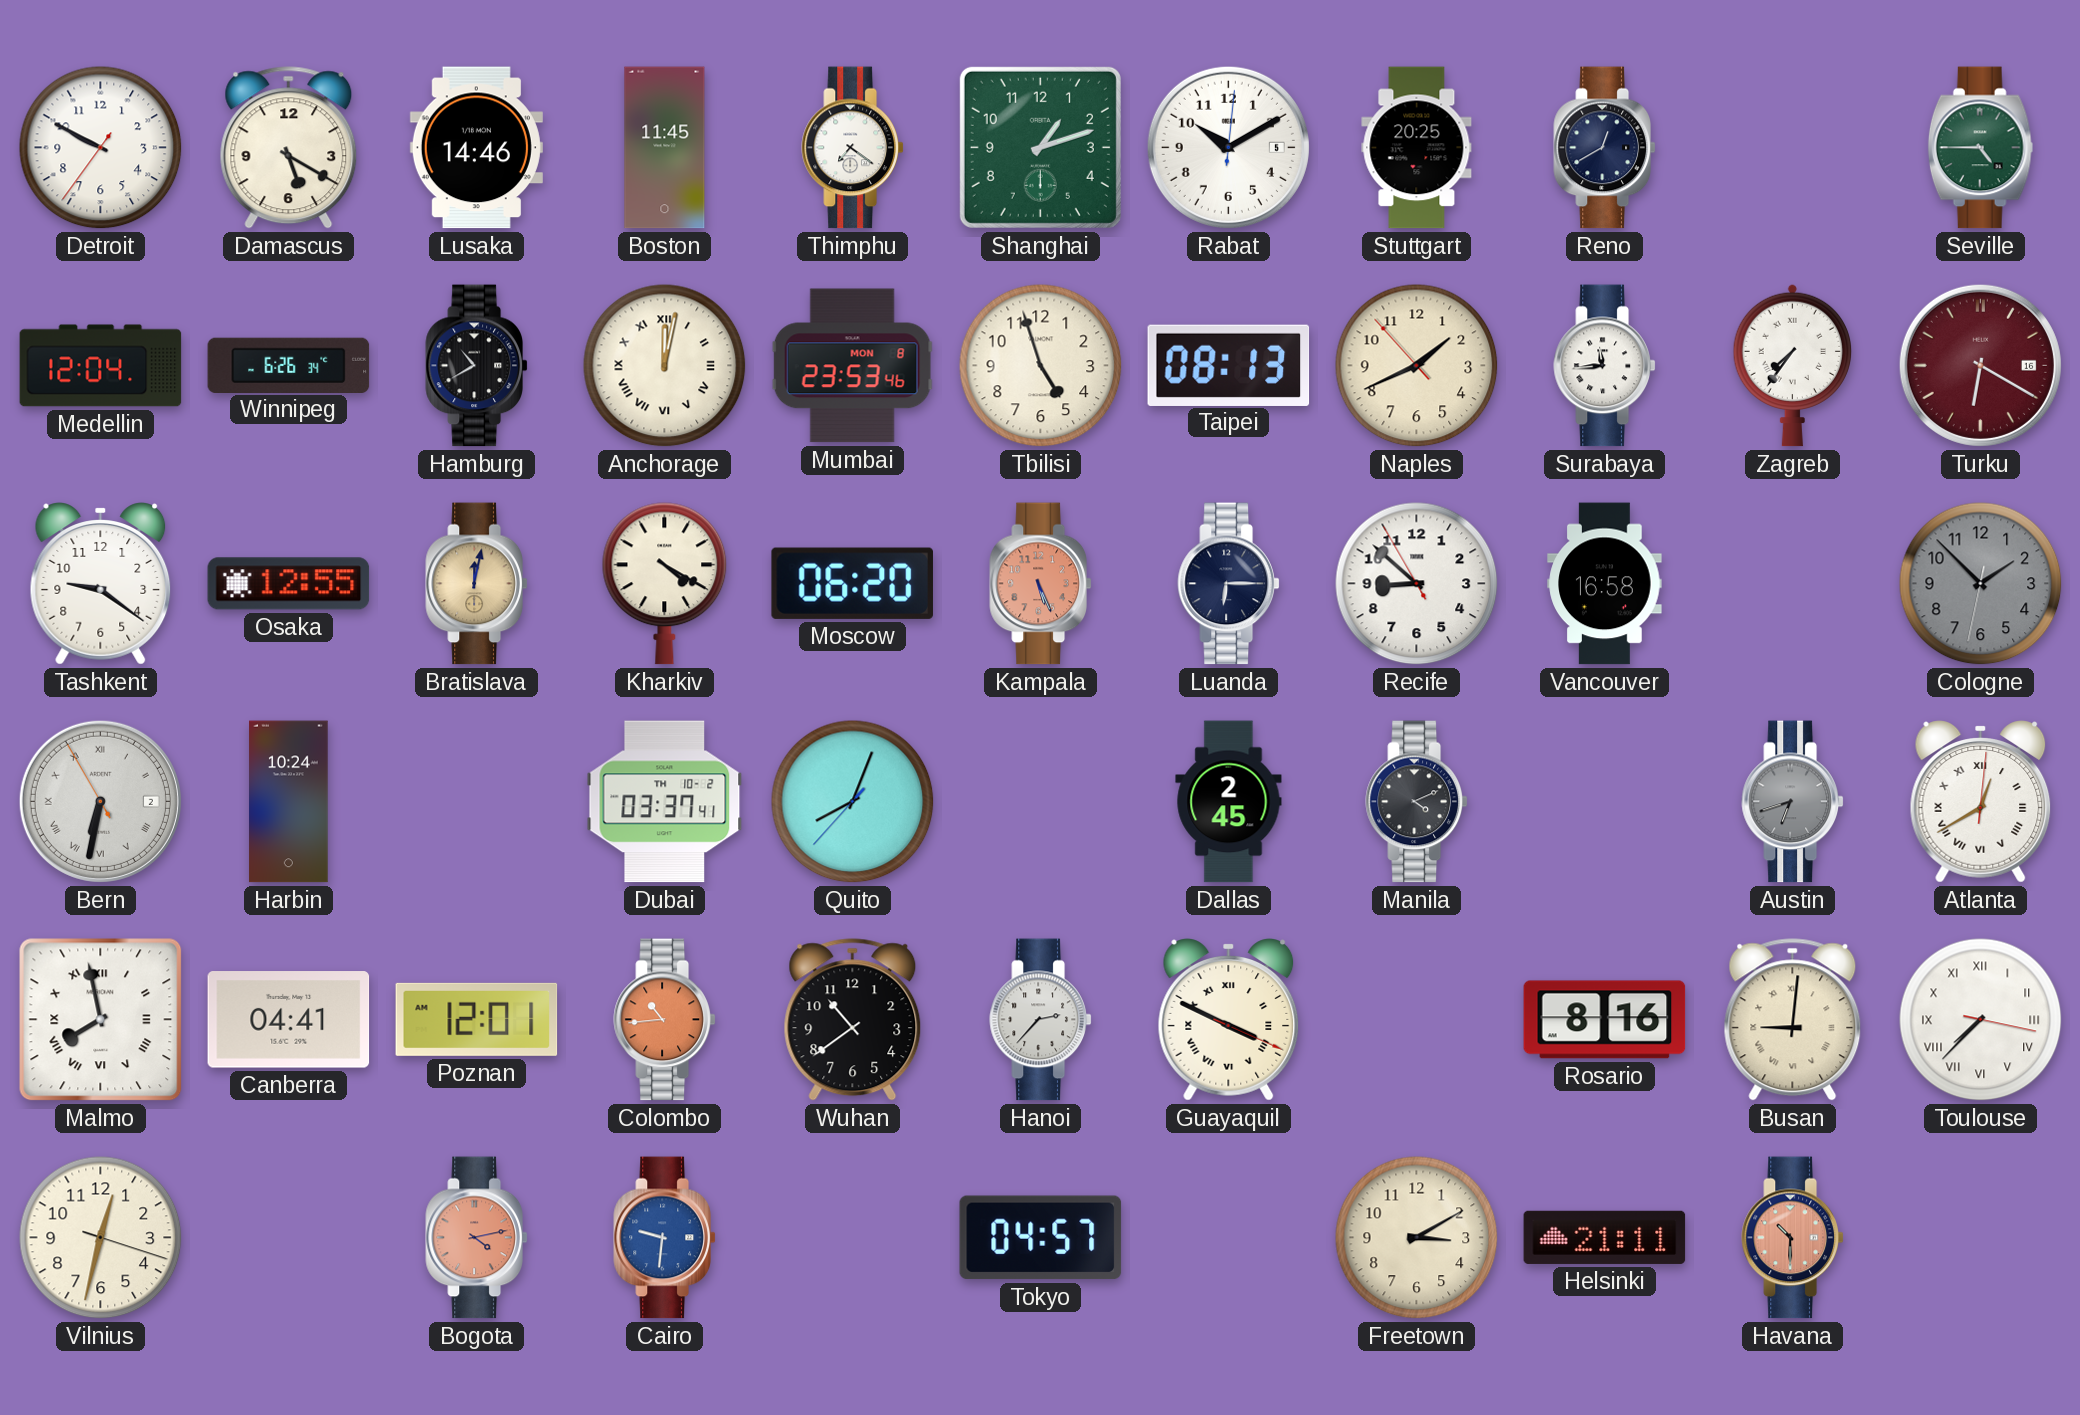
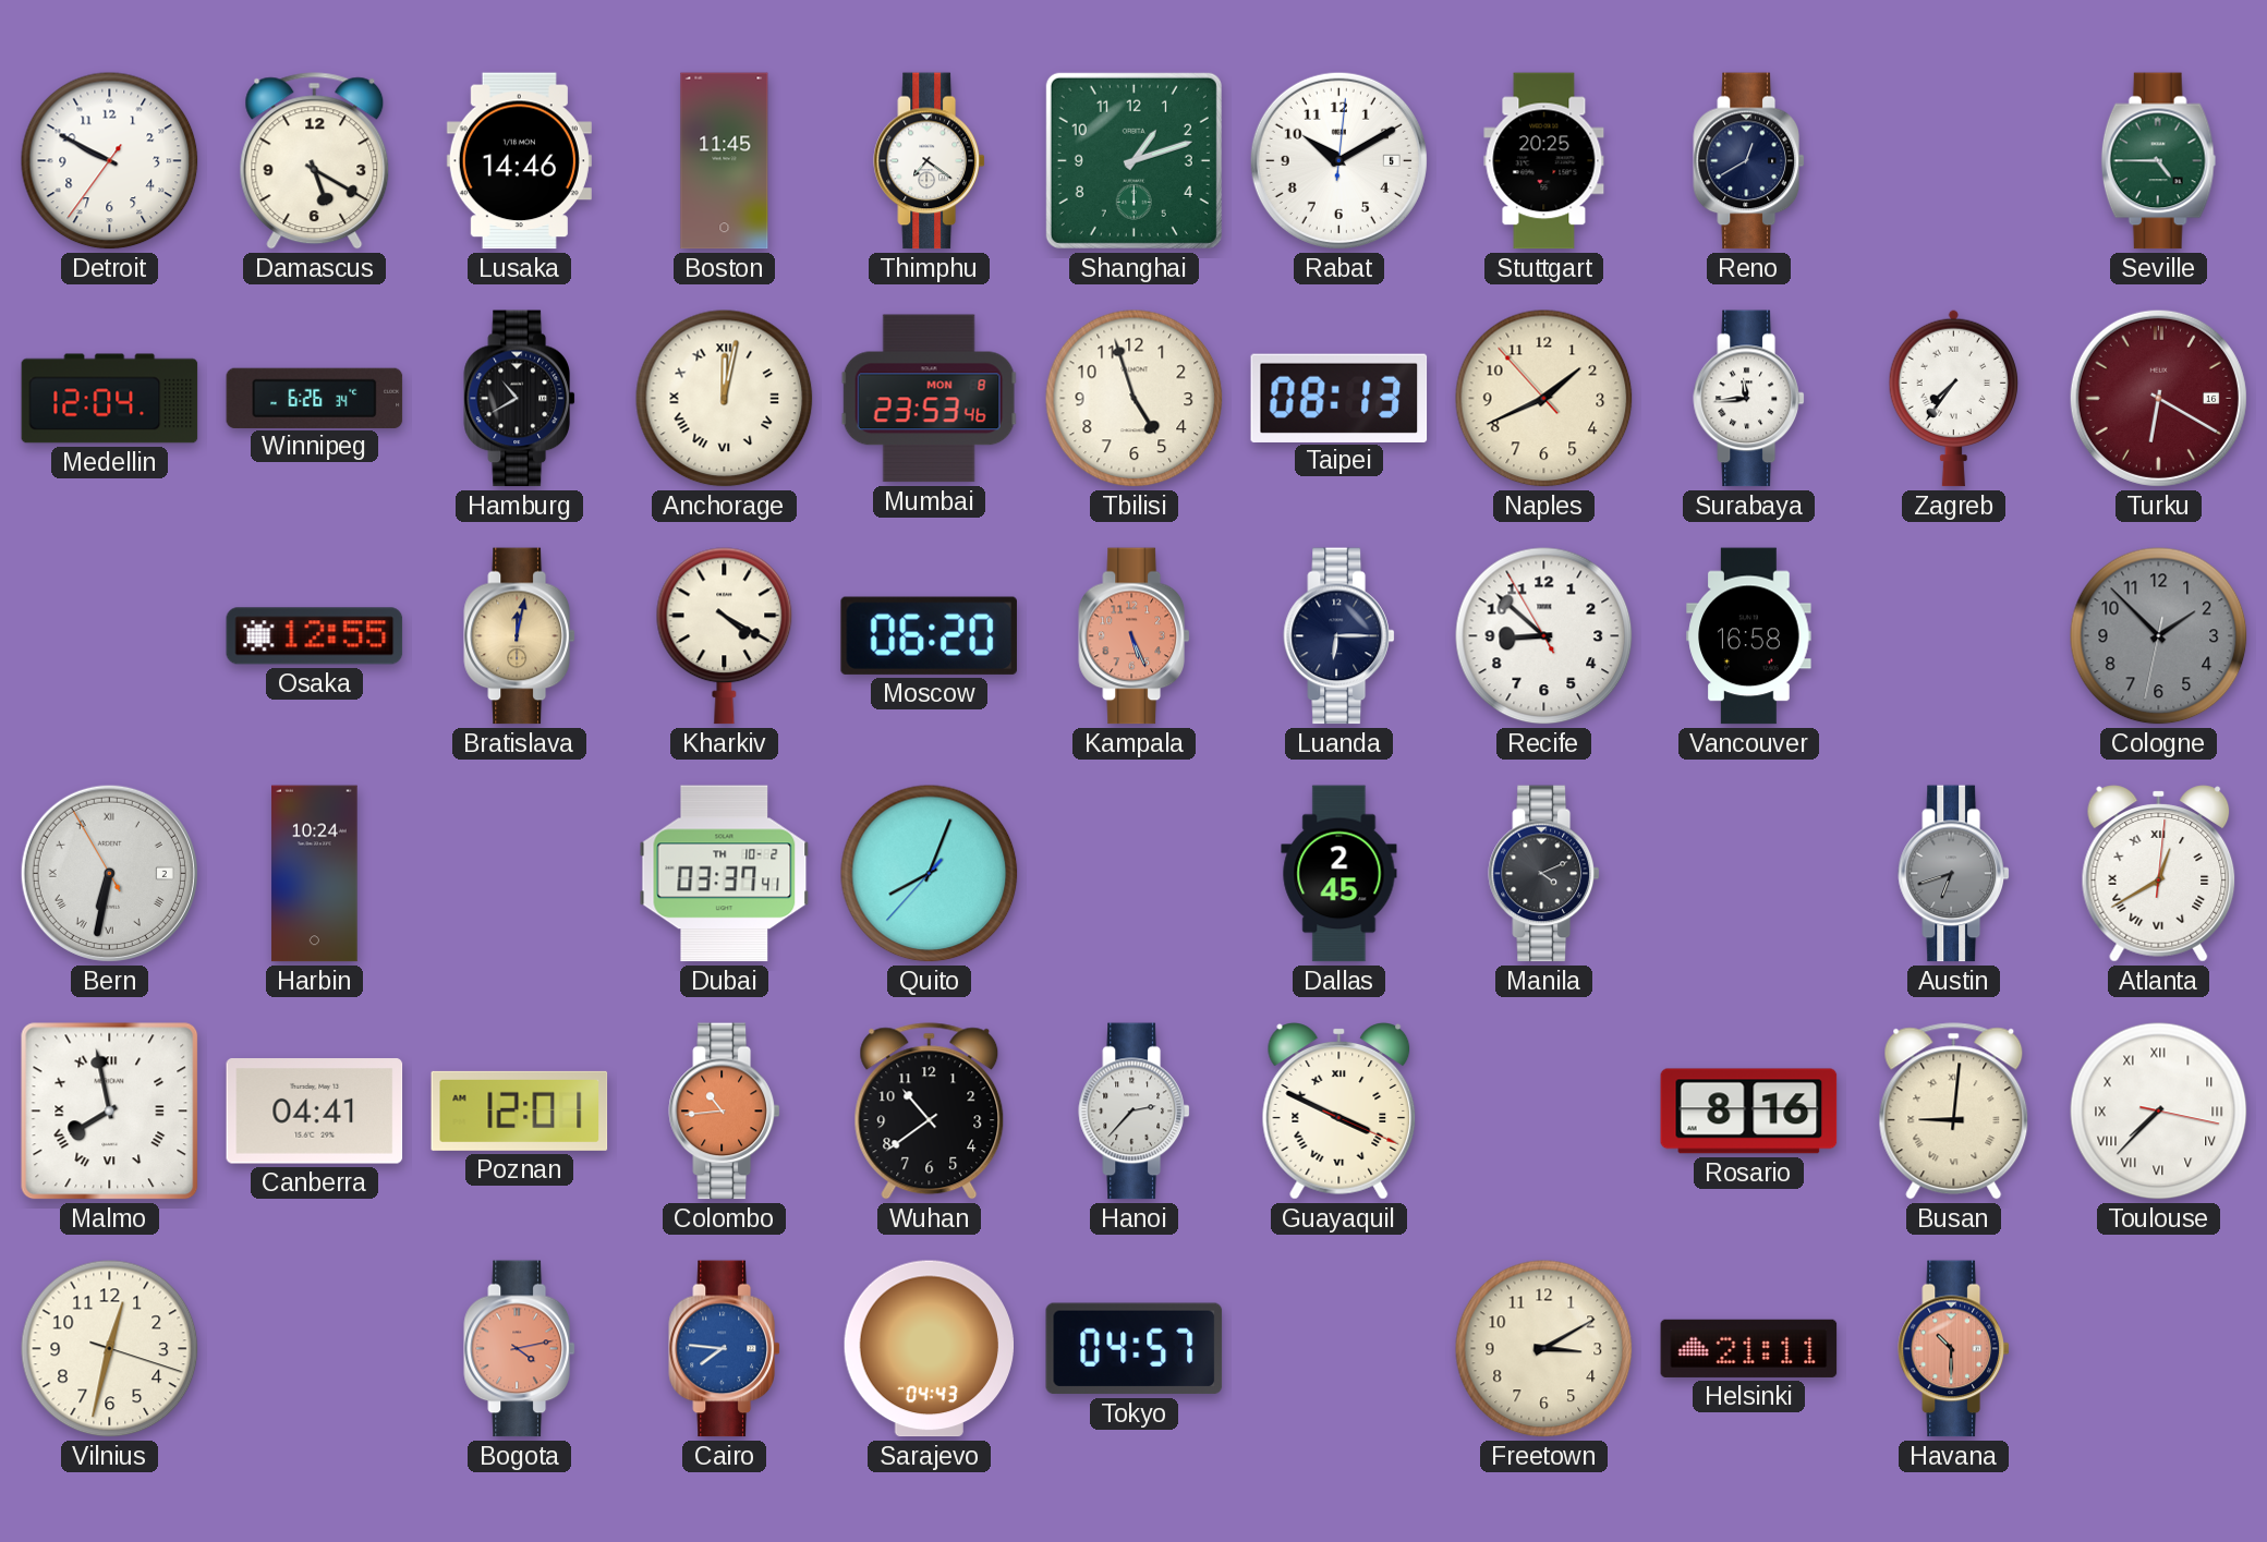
Tashkent: 9:21 -> none (101, 584)
Cairo: 9:31 -> 7:46 (725, 1349)
Sarajevo: none -> 04:43 (929, 1349)
